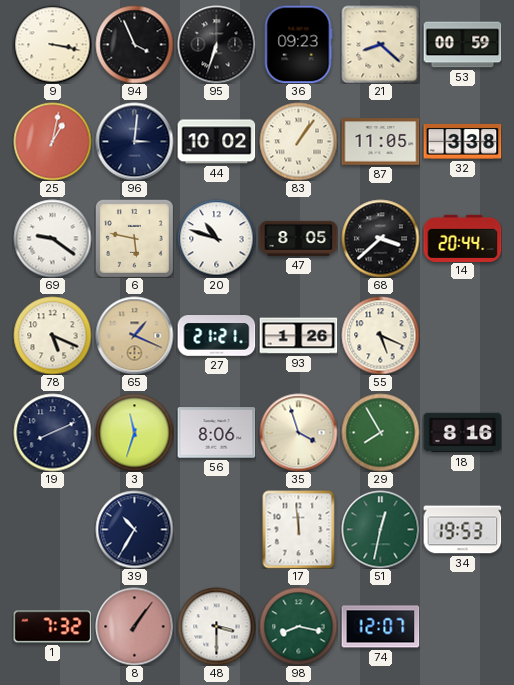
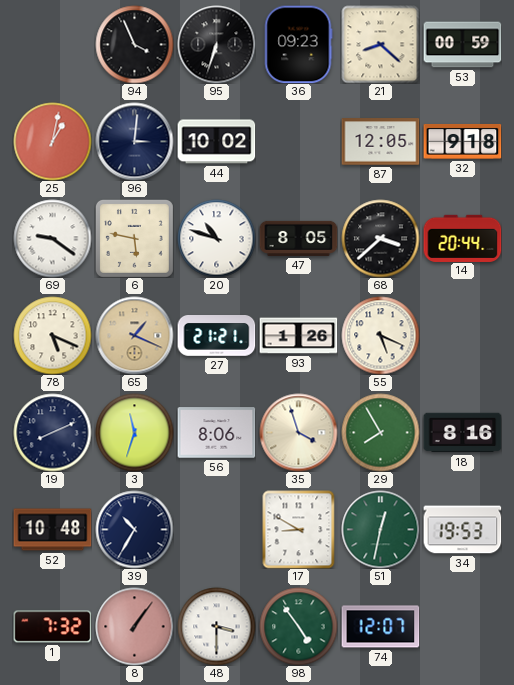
9: 3:17 -> none (52, 44)
83: 1:06 -> none (298, 141)
87: 11:05 -> 12:05 (380, 142)
32: 3:38 -> 9:18 (462, 142)
52: none -> 10:48 (52, 530)
17: 11:59 -> 8:50 (299, 529)
98: 8:17 -> 4:54 (298, 626)
